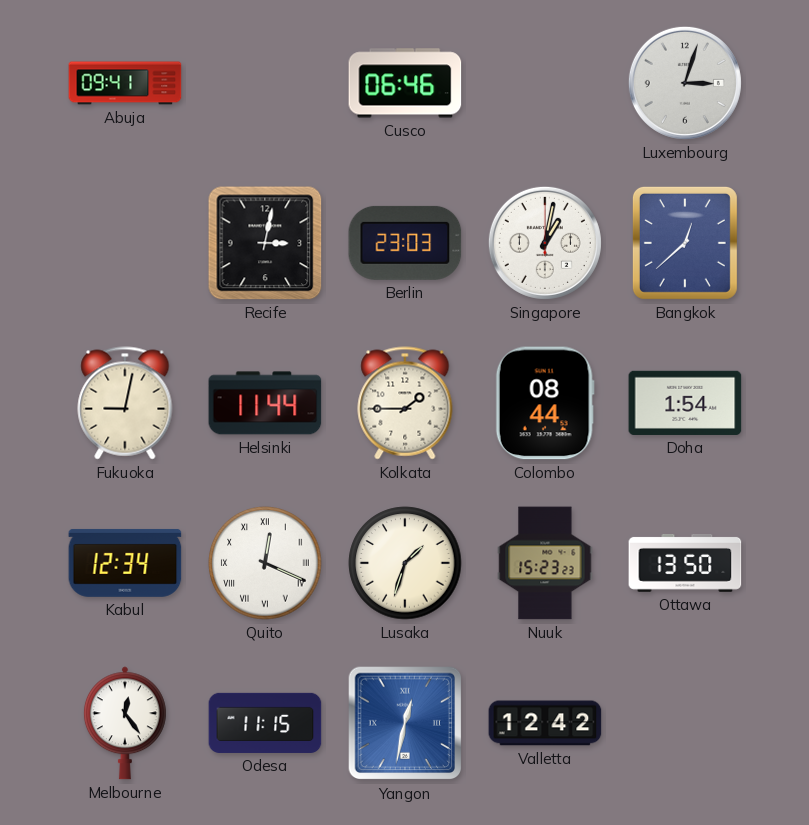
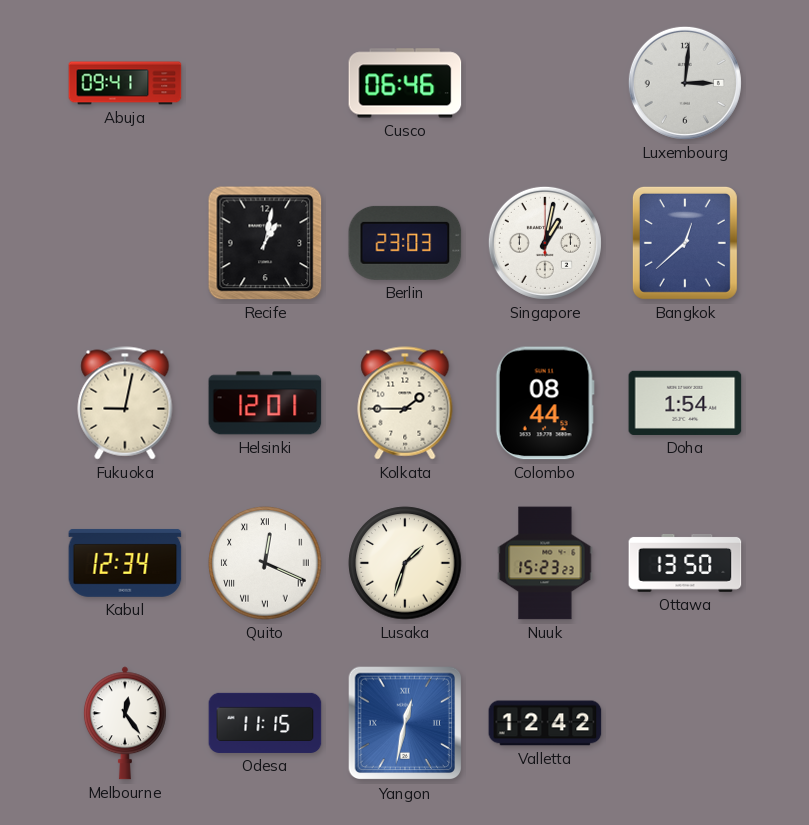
Luxembourg: 3:03 -> 3:01 (685, 83)
Recife: 3:02 -> 1:02 (265, 243)
Helsinki: 11:44 -> 12:01 (265, 403)
